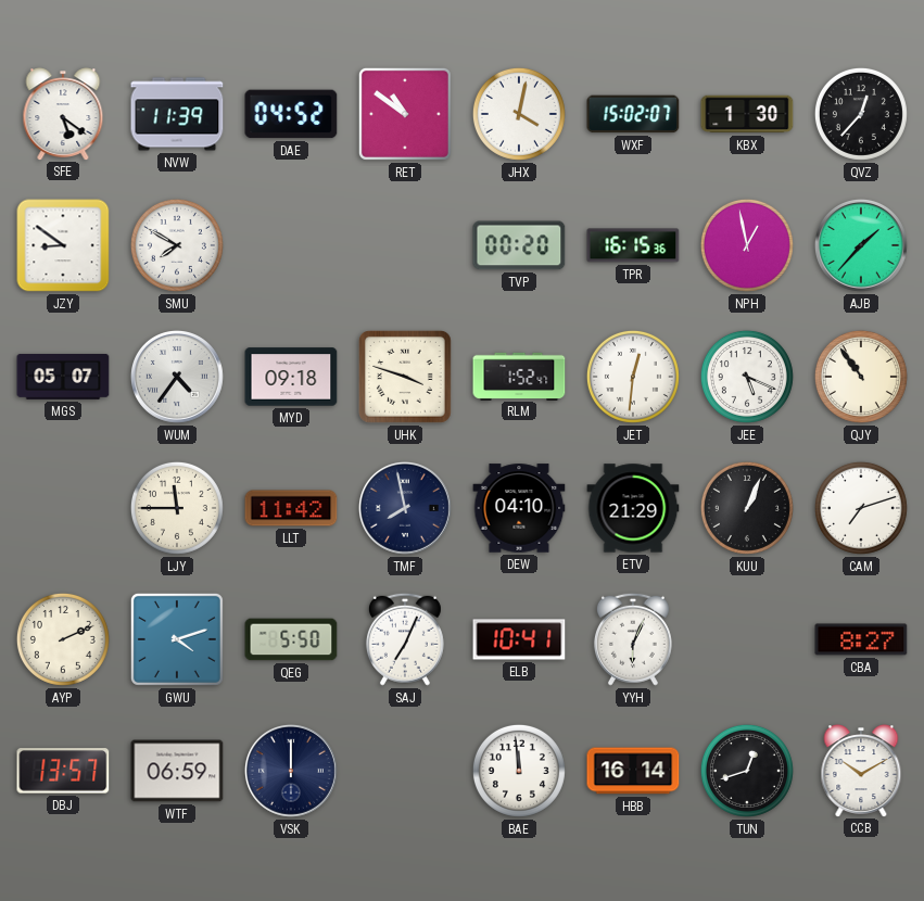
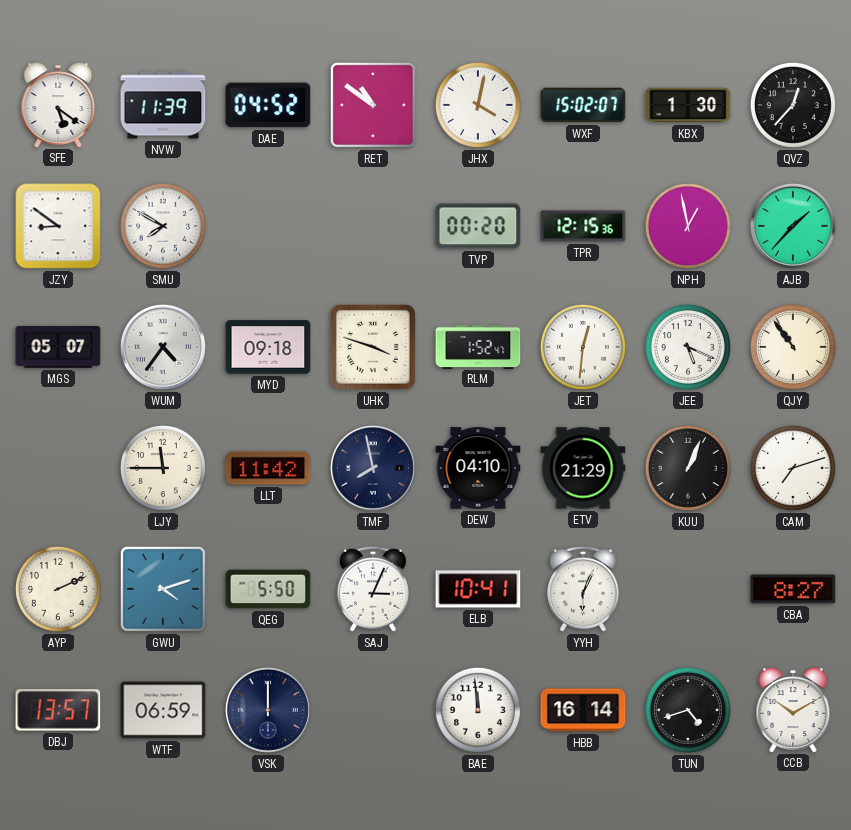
TPR: 16:15 -> 12:15 (583, 226)
SAJ: 7:04 -> 3:04 (373, 589)
TUN: 12:42 -> 4:42 (688, 710)
